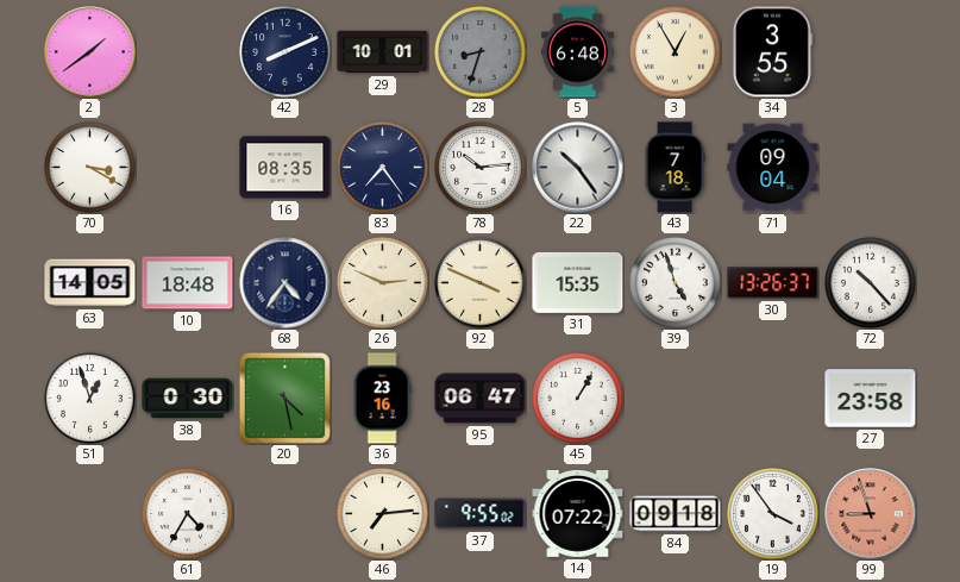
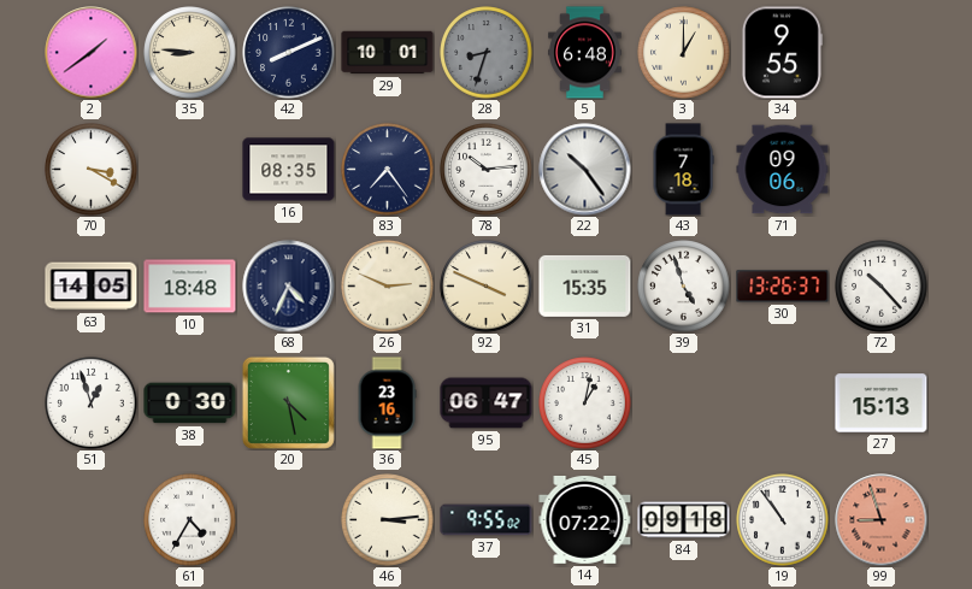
35: none -> 8:46 (190, 53)
3: 12:55 -> 1:00 (684, 53)
34: 3:55 -> 9:55 (782, 53)
71: 09:04 -> 09:06 (783, 170)
68: 4:36 -> 4:34 (289, 287)
45: 1:05 -> 1:02 (585, 404)
27: 23:58 -> 15:13 (882, 404)
46: 7:14 -> 3:14 (388, 520)
19: 3:54 -> 10:54 (783, 520)
